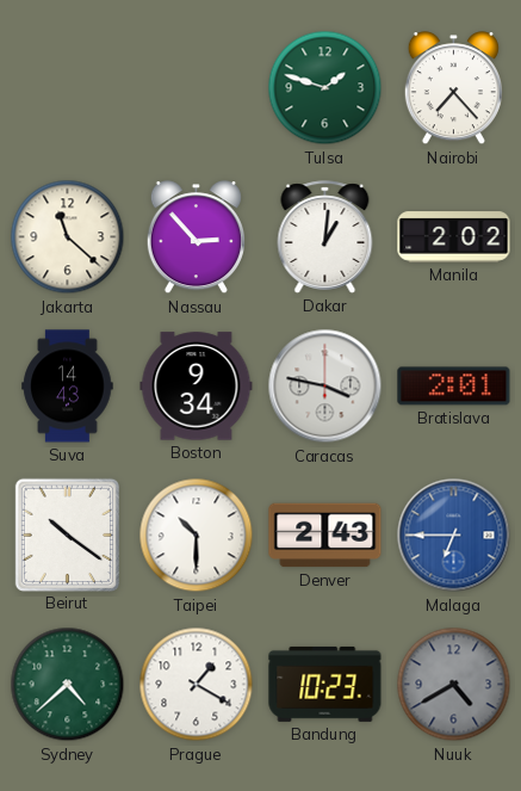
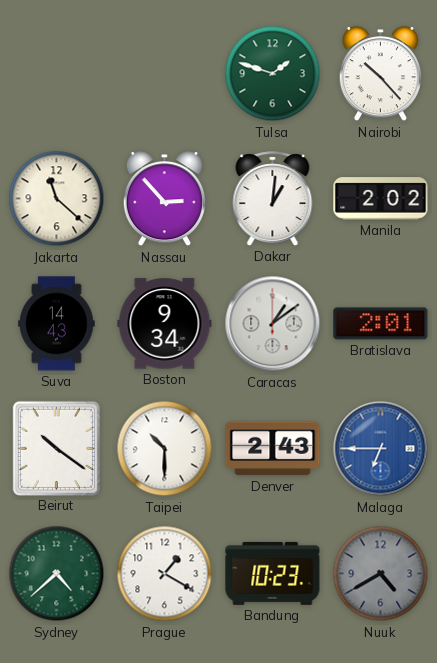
Nairobi: 7:23 -> 10:23 (380, 74)
Caracas: 3:47 -> 1:09 (273, 324)
